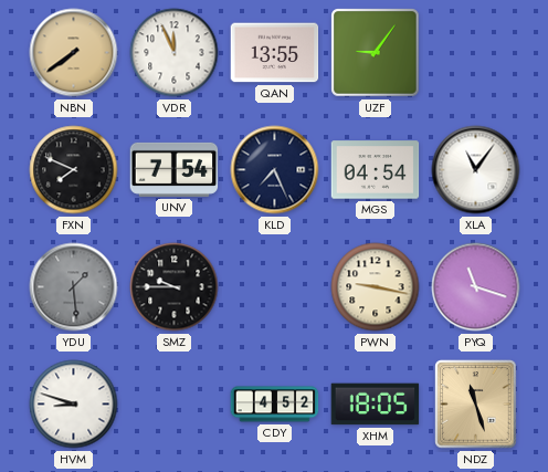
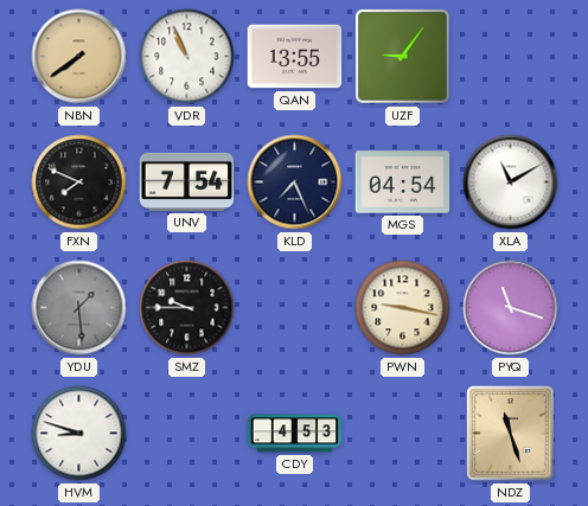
VDR: 11:56 -> 10:56 (187, 57)
XLA: 11:06 -> 11:10 (511, 182)
CDY: 4:52 -> 4:53 (295, 434)
XHM: 18:05 -> none (376, 405)
